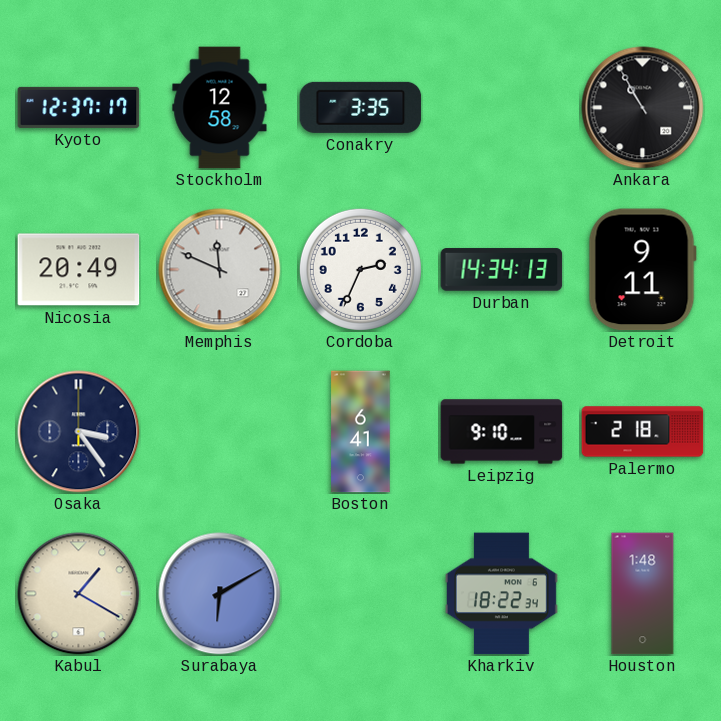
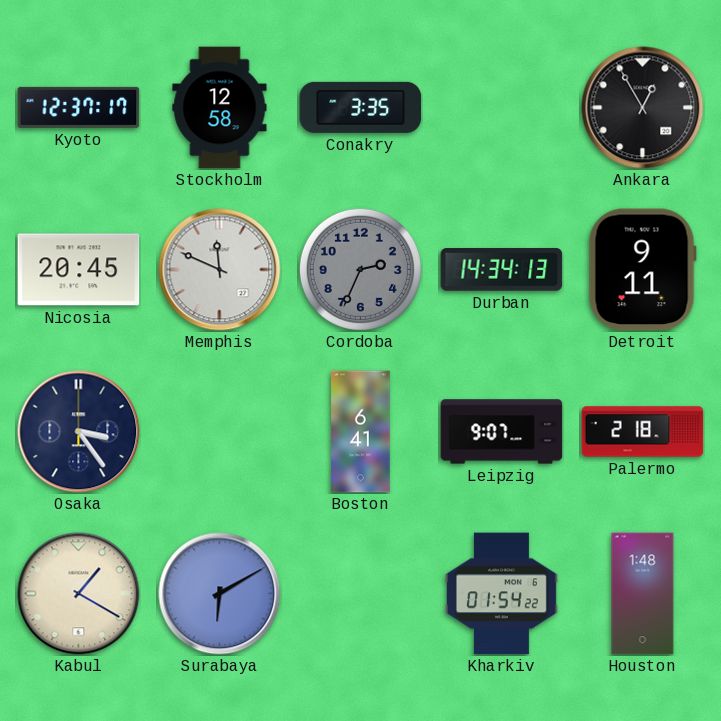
Ankara: 10:55 -> 12:55 (643, 108)
Nicosia: 20:49 -> 20:45 (79, 270)
Cordoba dial: white -> grey (360, 269)
Leipzig: 9:10 -> 9:07 (502, 432)
Kharkiv: 18:22 -> 01:54 (501, 594)
